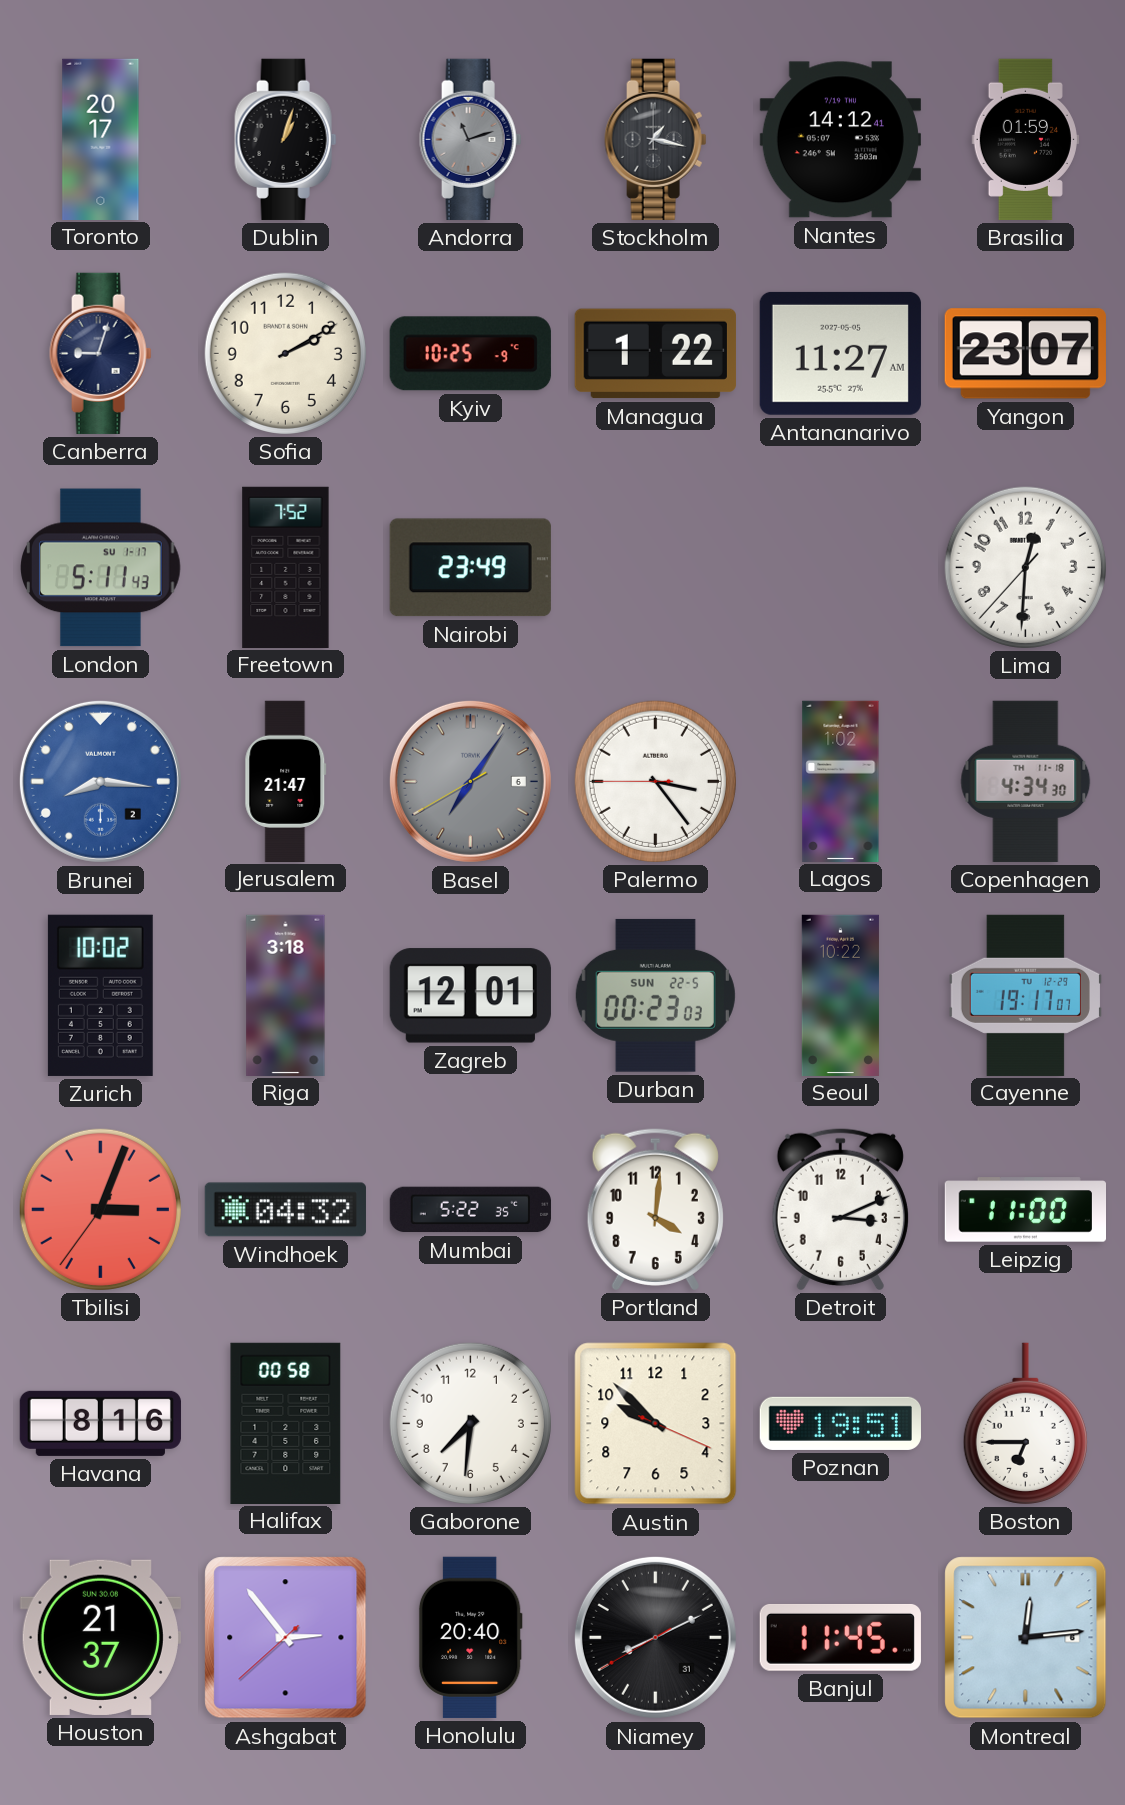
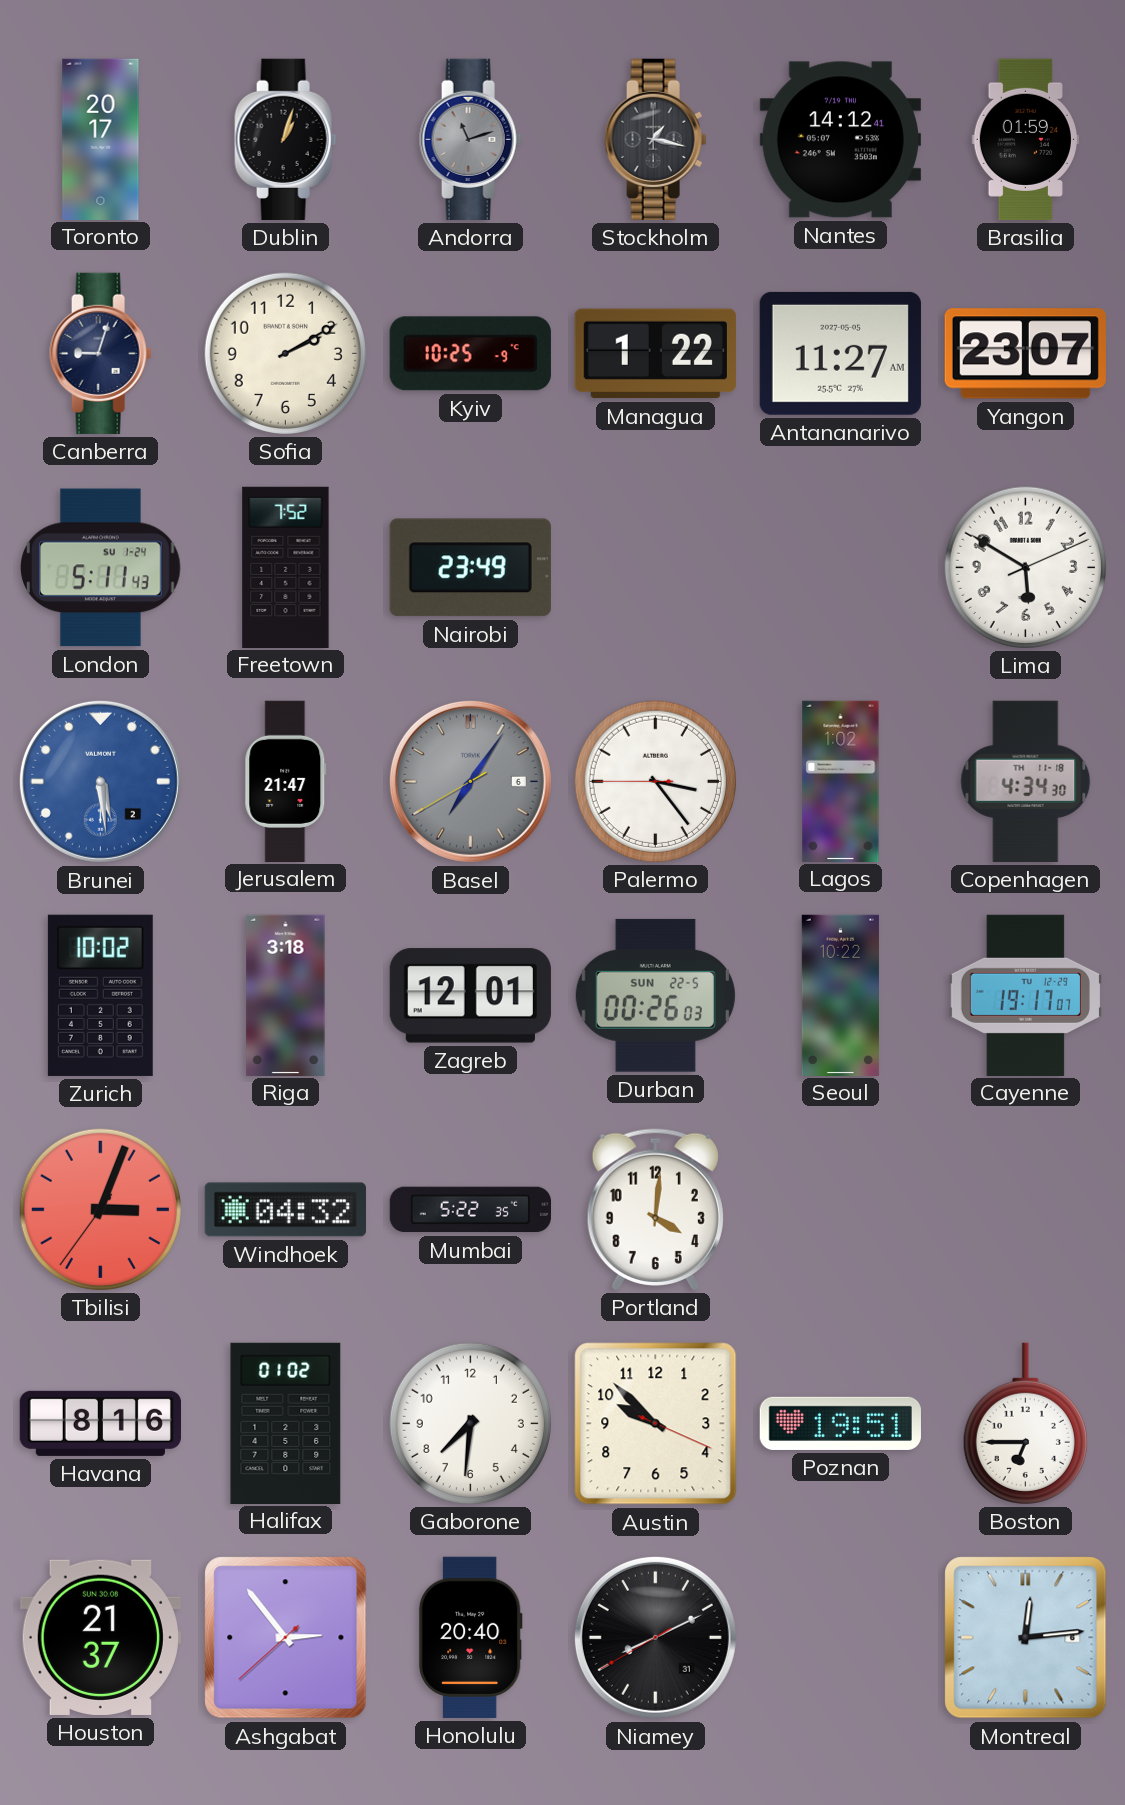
London date: SU 1-17 -> SU 1-24 (101, 568)
Lima: 12:30 -> 5:50 (1025, 567)
Brunei: 8:16 -> 5:29 (100, 781)
Durban: 00:23 -> 00:26 (655, 995)
Detroit: 3:11 -> none (840, 1209)
Leipzig: 11:00 -> none (1025, 1210)
Halifax: 00:58 -> 01:02 (286, 1423)
Banjul: 11:45 -> none (840, 1637)
